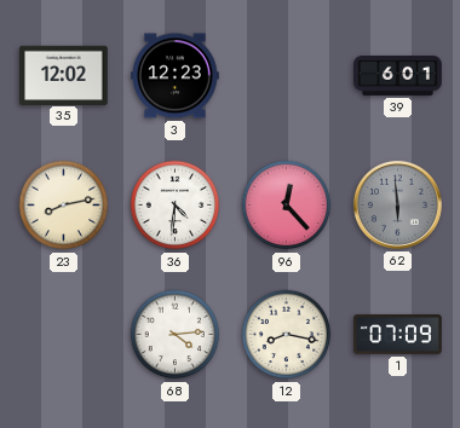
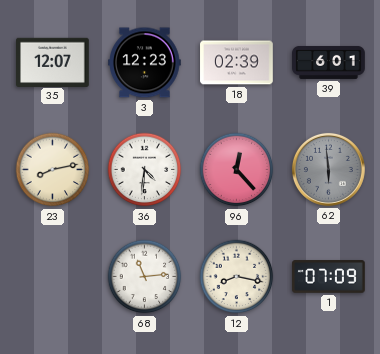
35: 12:02 -> 12:07 (53, 62)
18: none -> 02:39 (237, 63)
68: 4:14 -> 11:14 (145, 277)
